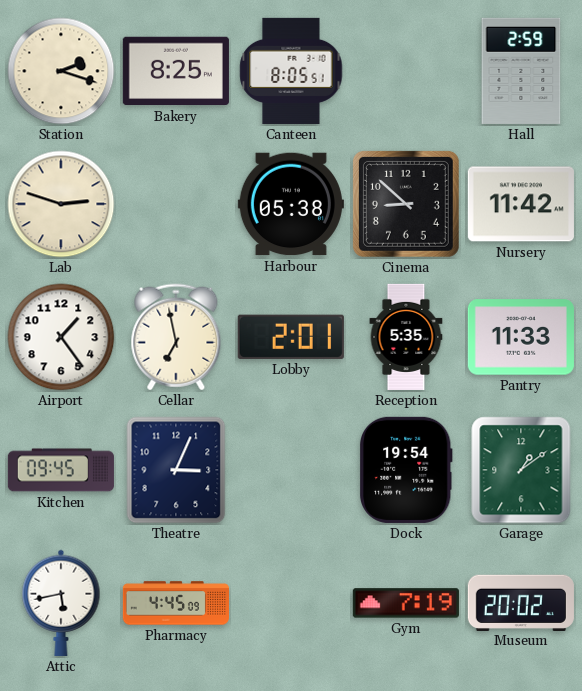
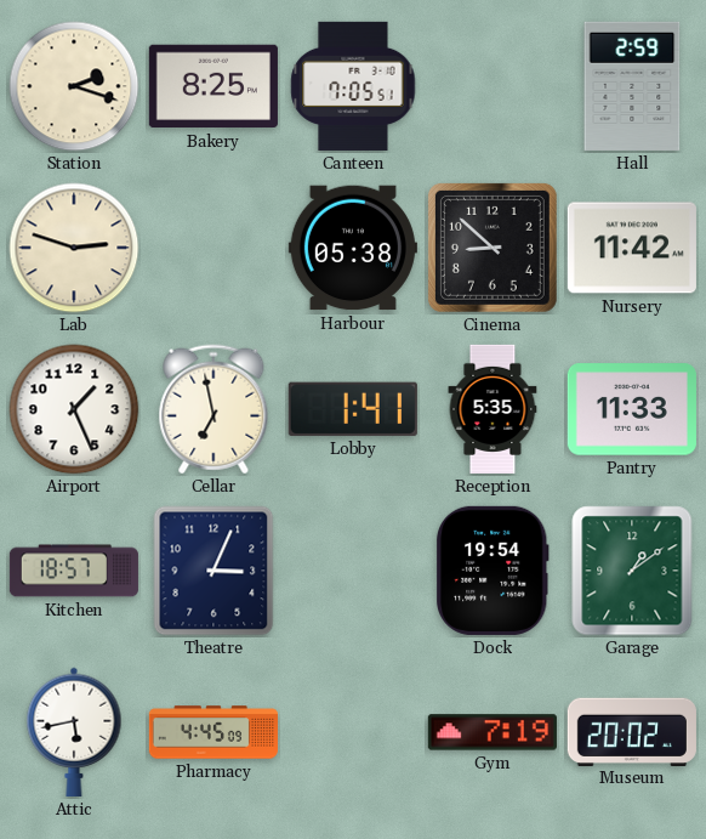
Canteen: 8:05 -> 7:05 (353, 86)
Airport: 1:24 -> 1:26 (74, 409)
Lobby: 2:01 -> 1:41 (353, 409)
Kitchen: 09:45 -> 18:57 (74, 571)
